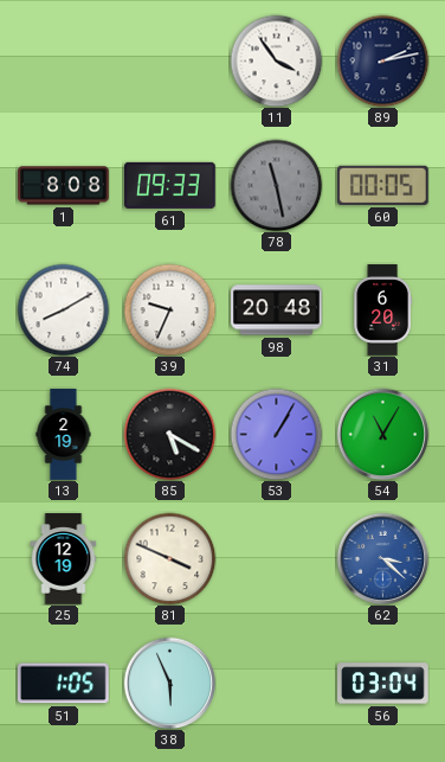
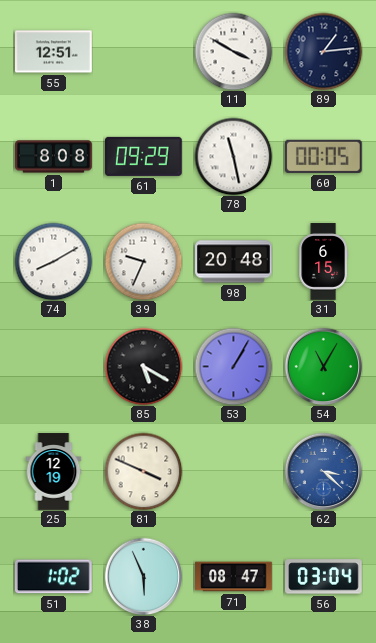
55: none -> 12:51 (54, 52)
11: 3:54 -> 3:50 (233, 51)
89: 2:13 -> 1:14 (323, 51)
61: 09:33 -> 09:29 (144, 156)
78 dial: grey -> white (233, 156)
31: 6:20 -> 6:15 (323, 262)
13: 2:19 -> none (64, 435)
51: 1:05 -> 1:02 (54, 577)
71: none -> 08:47 (234, 577)
